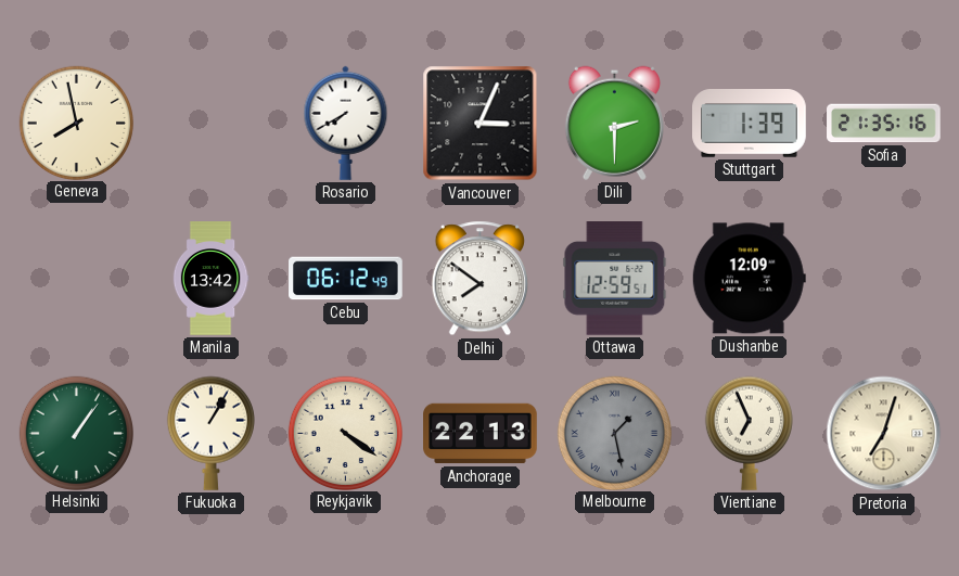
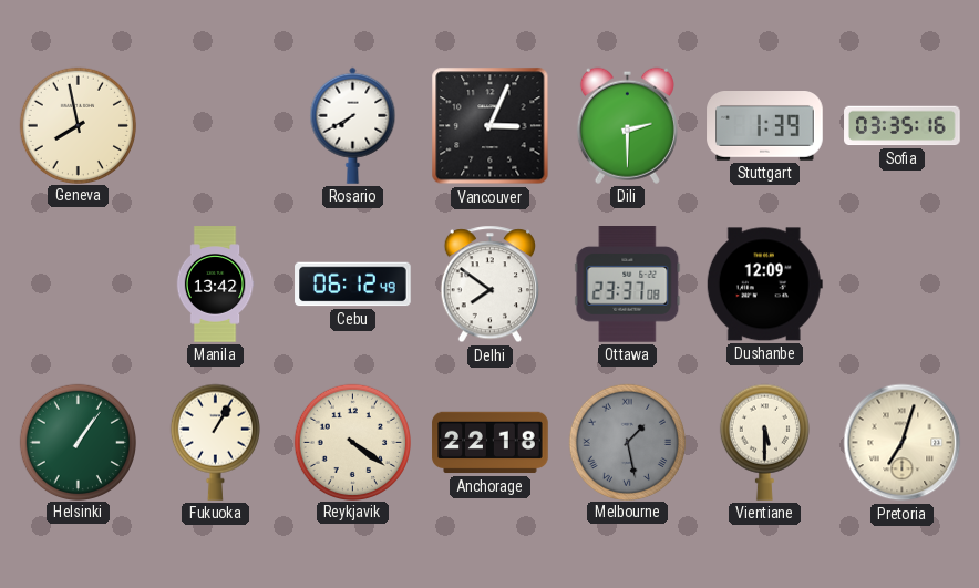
Sofia: 21:35 -> 03:35 (903, 126)
Ottawa: 12:59 -> 23:37 (628, 285)
Anchorage: 22:13 -> 22:18 (491, 443)
Vientiane: 6:56 -> 5:30 (764, 442)
